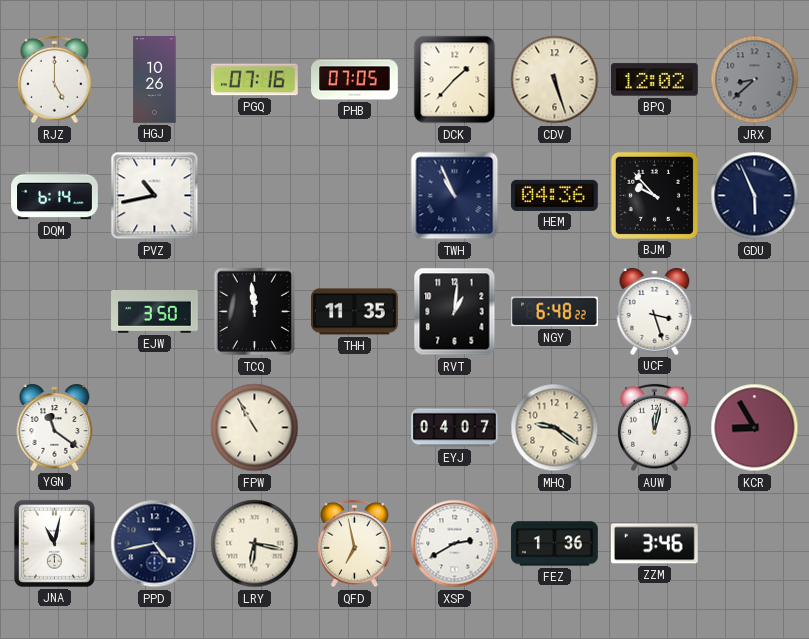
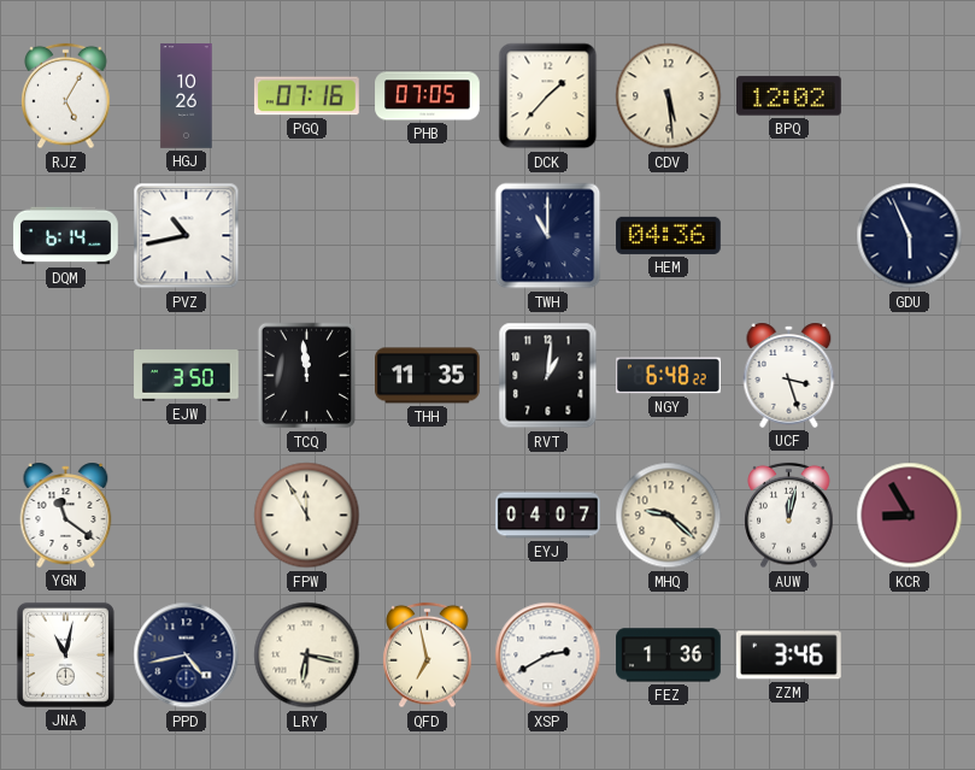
RJZ: 5:00 -> 5:05 (66, 96)
CDV: 5:27 -> 5:29 (669, 96)
JRX: 8:38 -> none (755, 80)
TWH: 10:56 -> 11:00 (548, 236)
BJM: 9:53 -> none (654, 195)
FPW: 10:55 -> 11:55 (307, 516)
MHQ: 9:21 -> 9:22 (669, 516)
